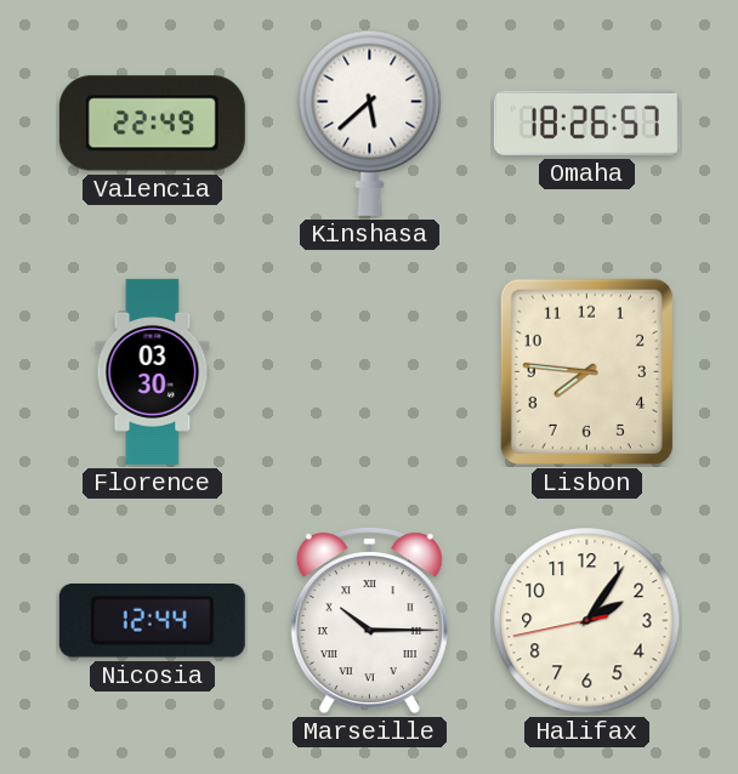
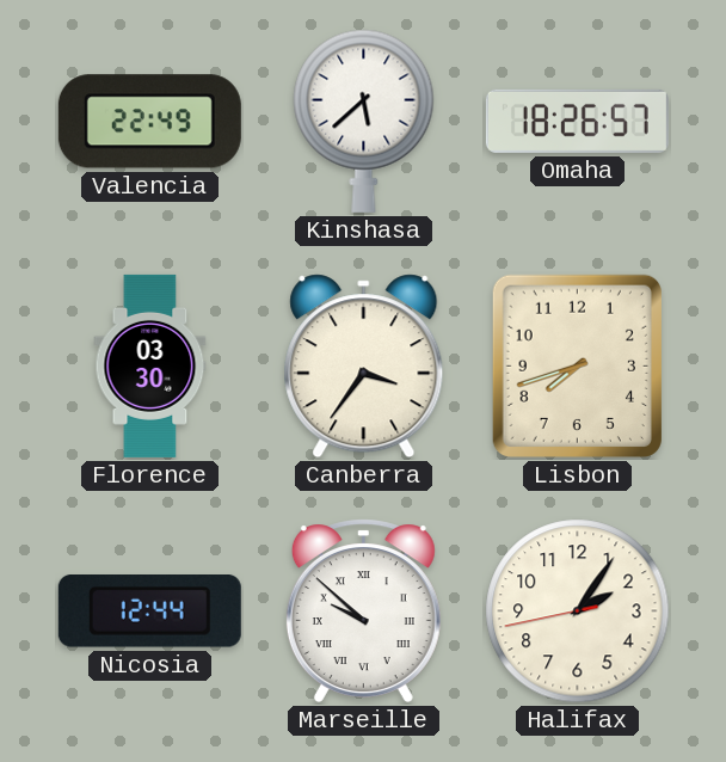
Canberra: none -> 3:36 (364, 367)
Lisbon: 7:46 -> 7:42 (577, 365)
Marseille: 10:15 -> 9:52 (363, 610)
